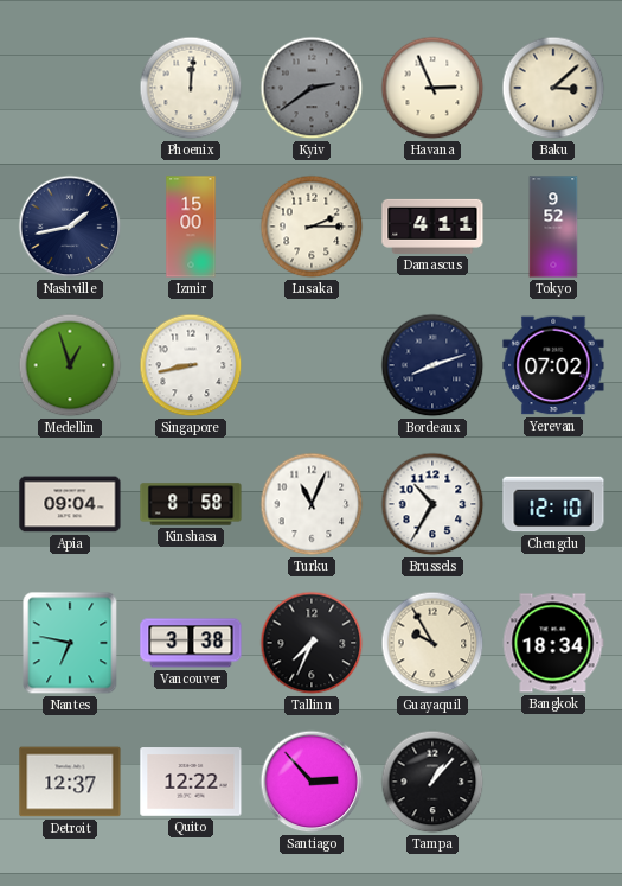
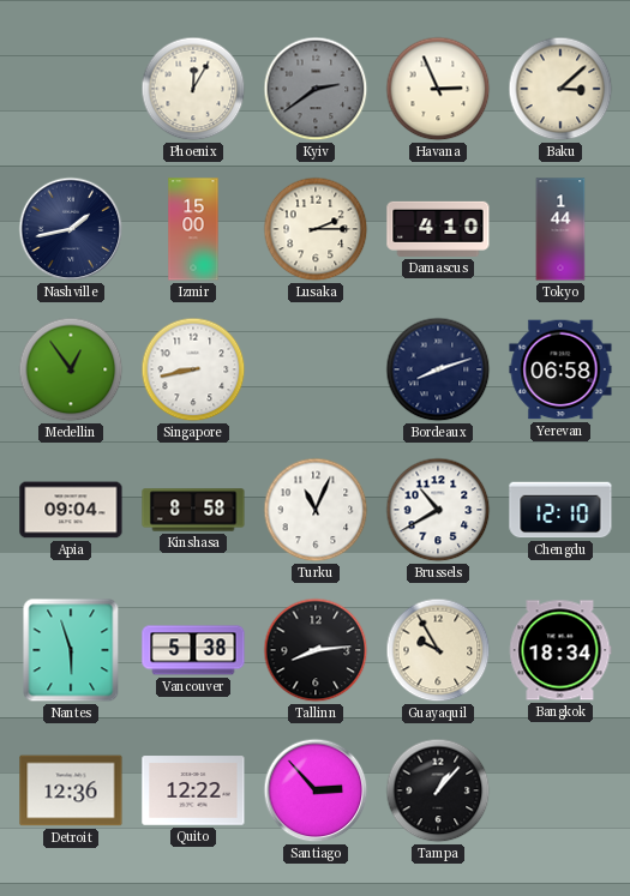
Phoenix: 12:01 -> 12:05 (193, 89)
Damascus: 4:11 -> 4:10 (438, 229)
Tokyo: 9:52 -> 1:44 (560, 229)
Medellin: 12:57 -> 12:54 (71, 369)
Yerevan: 07:02 -> 06:58 (560, 369)
Brussels: 10:35 -> 10:40 (438, 510)
Nantes: 6:47 -> 5:57 (71, 650)
Vancouver: 3:38 -> 5:38 (193, 650)
Tallinn: 7:34 -> 8:14 (316, 650)
Detroit: 12:37 -> 12:36 (71, 790)
